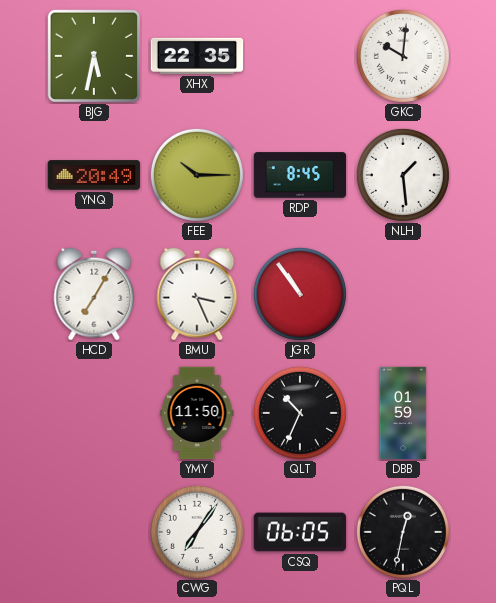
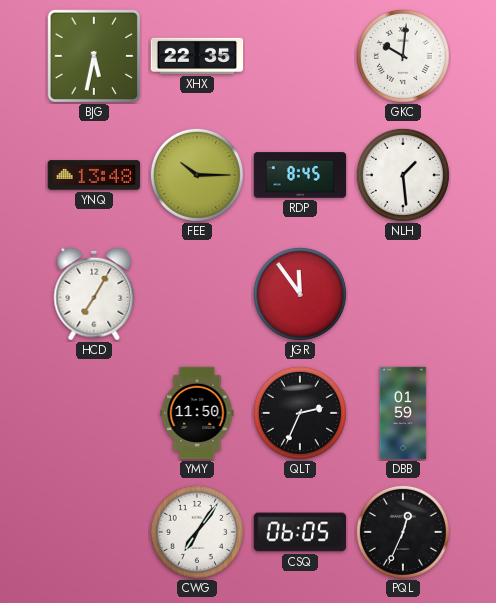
YNQ: 20:49 -> 13:48 (94, 175)
BMU: 3:26 -> none (197, 294)
JGR: 10:54 -> 11:54 (300, 294)
QLT: 10:34 -> 2:34 (300, 413)
PQL: 12:32 -> 12:34 (403, 532)
